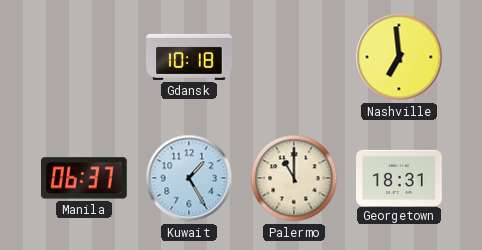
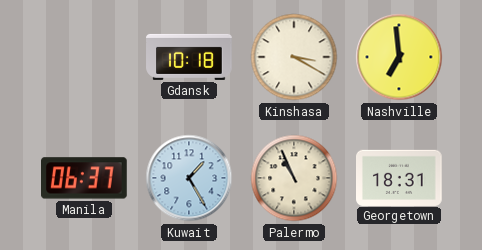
Kinshasa: none -> 3:20 (294, 57)
Palermo: 11:00 -> 10:56 (294, 178)
